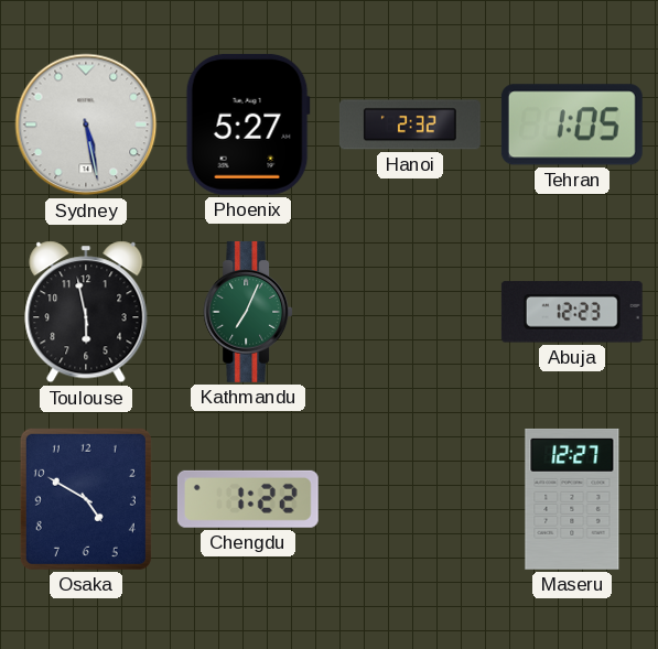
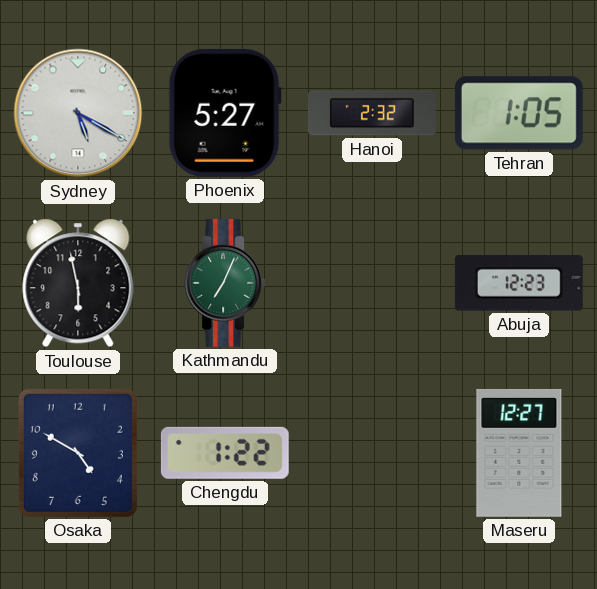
Sydney: 5:28 -> 5:20 (78, 113)
